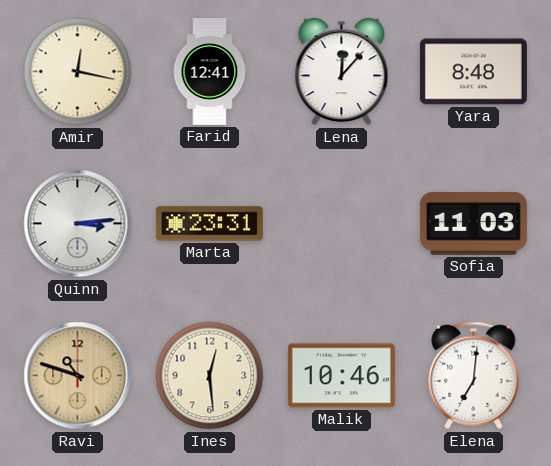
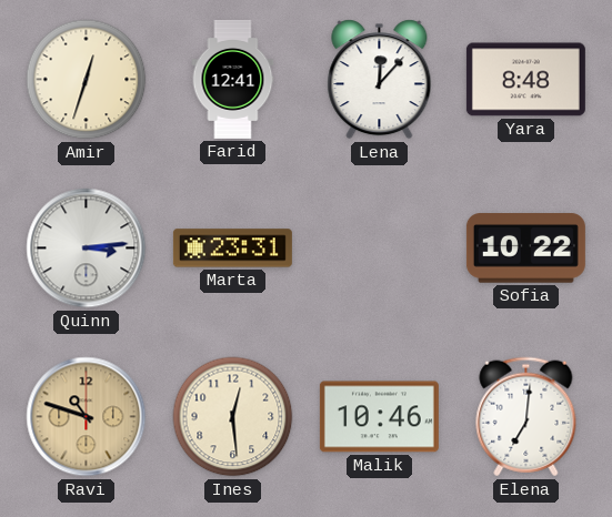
Amir: 12:17 -> 12:33 (87, 80)
Sofia: 11:03 -> 10:22 (525, 249)
